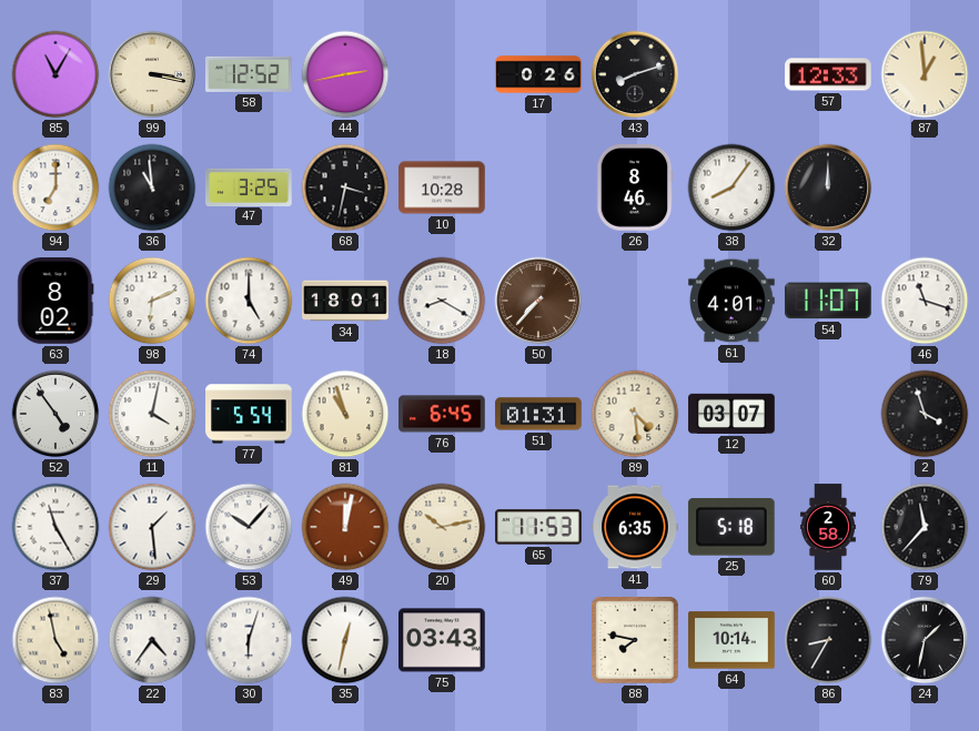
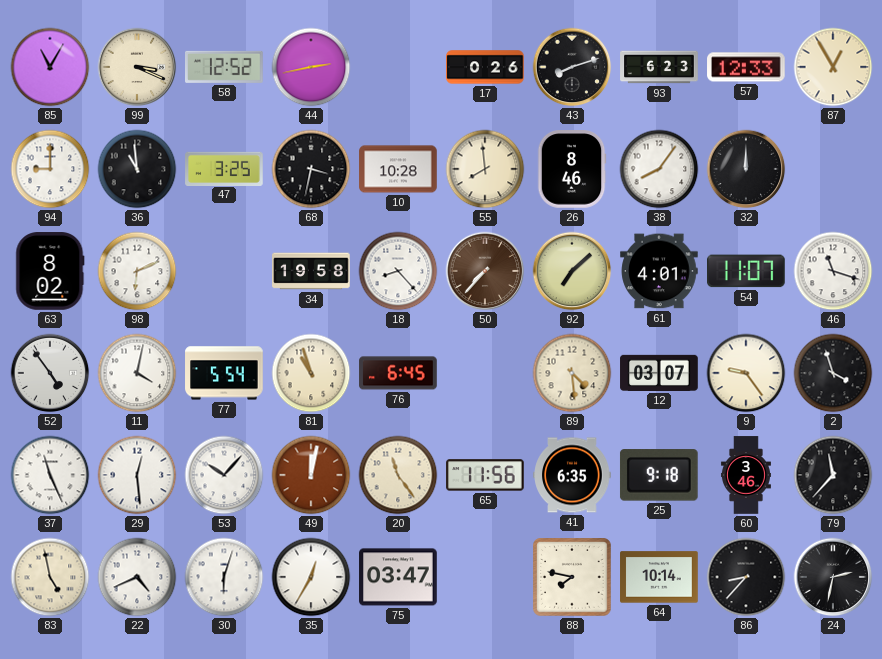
99: 3:17 -> 3:19 (137, 67)
93: none -> 6:23 (659, 67)
87: 12:59 -> 12:55 (833, 67)
94: 7:00 -> 9:00 (50, 169)
55: none -> 7:59 (485, 169)
74: 5:00 -> none (249, 301)
34: 18:01 -> 19:58 (311, 271)
18: 8:20 -> 8:23 (398, 271)
92: none -> 7:08 (572, 271)
51: 01:31 -> none (538, 414)
9: none -> 9:24 (746, 373)
37: 11:25 -> 11:26 (50, 475)
29: 1:29 -> 12:29 (137, 475)
20: 10:13 -> 11:24 (398, 475)
65: 11:53 -> 11:56 (485, 475)
25: 5:18 -> 9:18 (659, 475)
60: 2:58 -> 3:46 (746, 475)
22: 4:36 -> 4:41 (137, 577)
35: 12:32 -> 12:35 (311, 577)
75: 03:43 -> 03:47 (398, 577)
86: 8:35 -> 8:37 (746, 577)
24: 1:32 -> 2:32 (833, 577)
